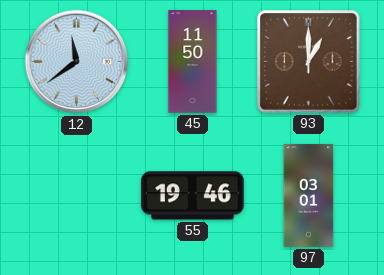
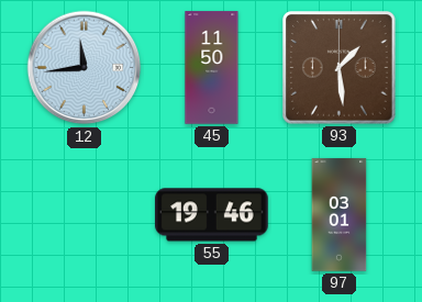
12: 11:39 -> 11:44 (85, 68)
93: 1:00 -> 1:29 (340, 68)
